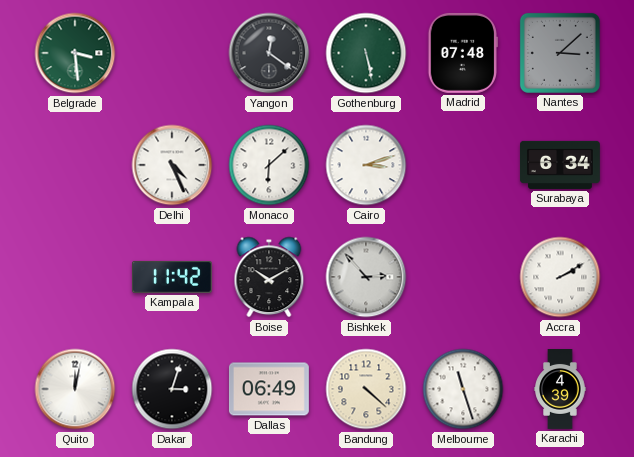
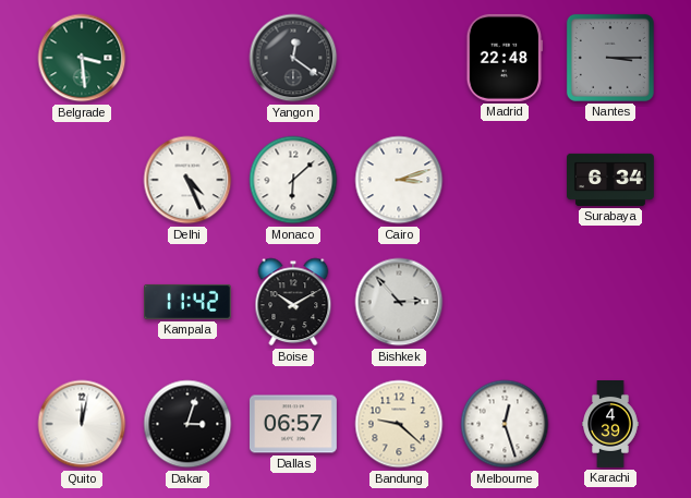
Gothenburg: 5:28 -> none (366, 53)
Madrid: 07:48 -> 22:48 (504, 58)
Nantes: 3:08 -> 3:15 (610, 58)
Accra: 2:10 -> none (560, 277)
Dallas: 06:49 -> 06:57 (293, 424)
Bandung: 4:22 -> 9:22 (399, 424)
Melbourne: 11:27 -> 12:27 (505, 424)
